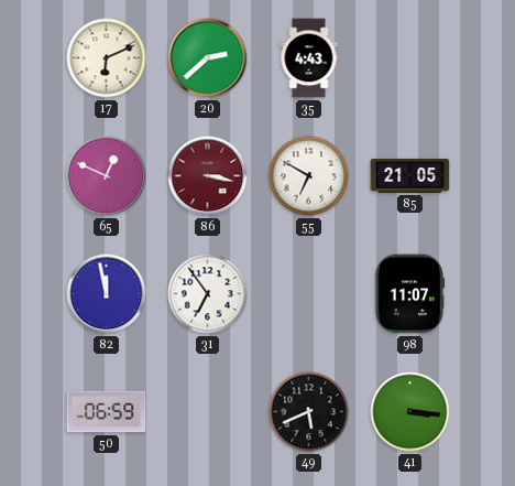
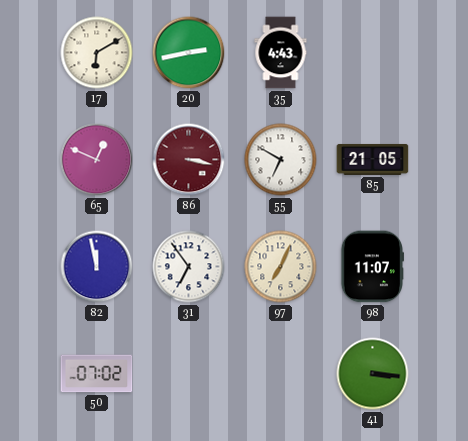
17: 6:11 -> 6:10 (97, 53)
20: 2:38 -> 2:43 (189, 53)
97: none -> 7:04 (281, 267)
50: 06:59 -> 07:02 (97, 374)
49: 5:41 -> none (309, 412)
